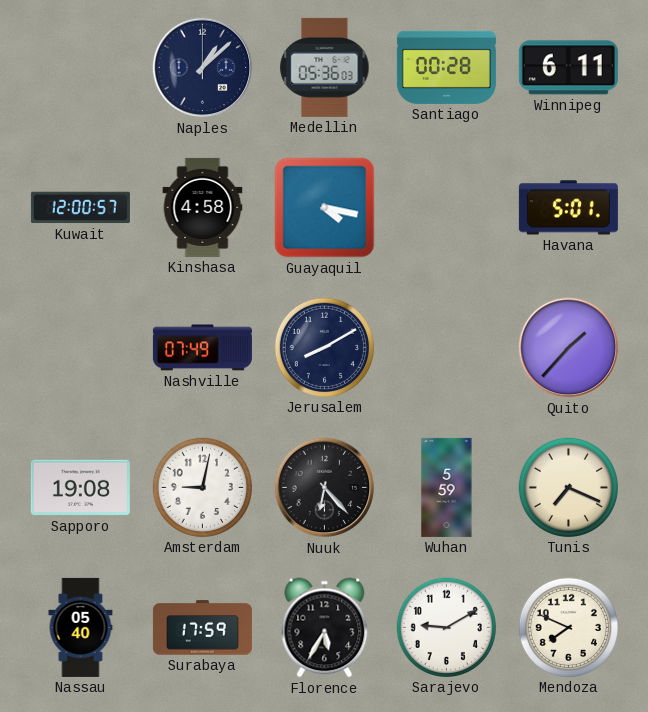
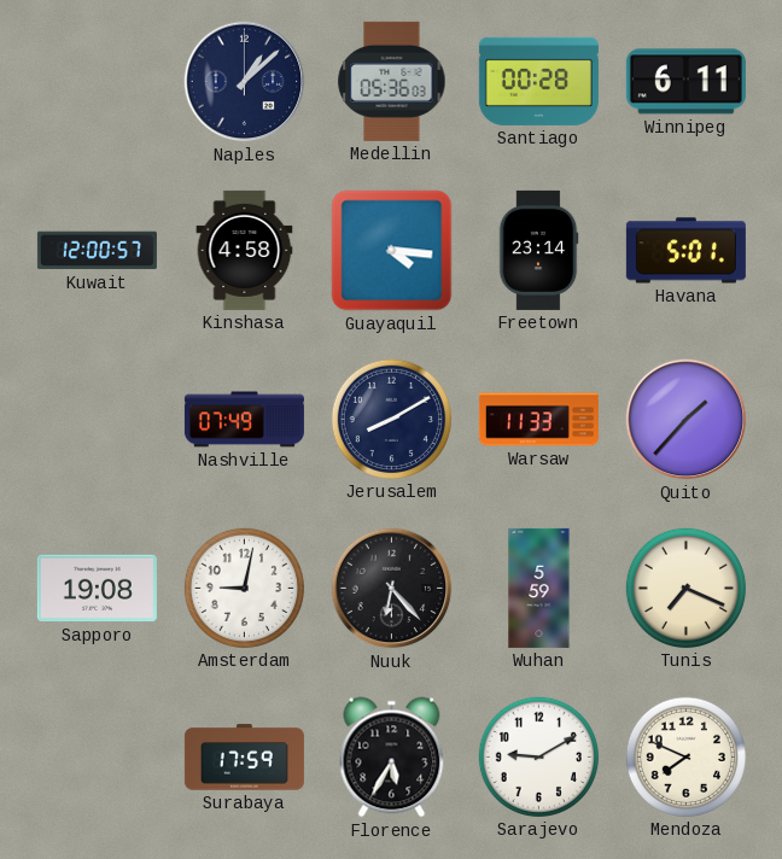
Guayaquil: 4:17 -> 4:16 (392, 251)
Freetown: none -> 23:14 (538, 250)
Warsaw: none -> 11:33 (538, 420)
Nassau: 05:40 -> none (81, 627)
